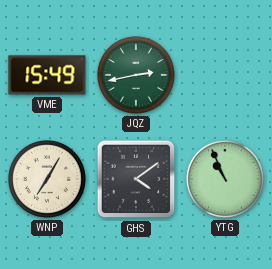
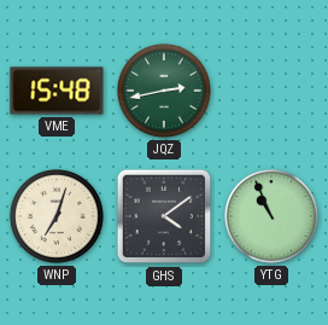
VME: 15:49 -> 15:48 (57, 91)
WNP: 7:05 -> 7:03 (57, 216)
